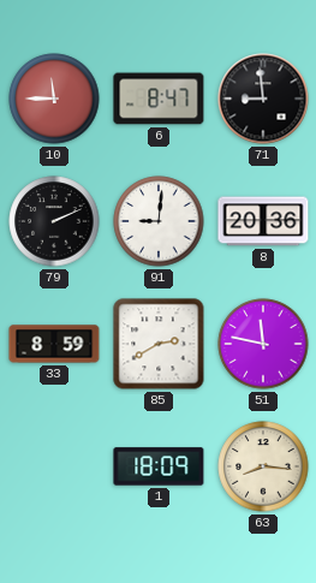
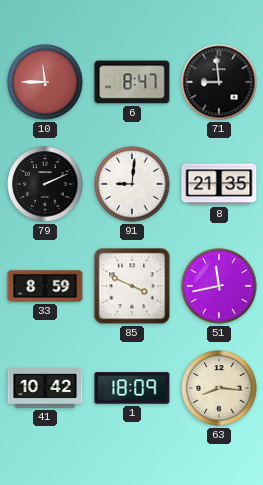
8: 20:36 -> 21:35 (219, 184)
85: 2:40 -> 3:49 (132, 286)
51: 11:47 -> 11:43 (219, 286)
41: none -> 10:42 (45, 388)
